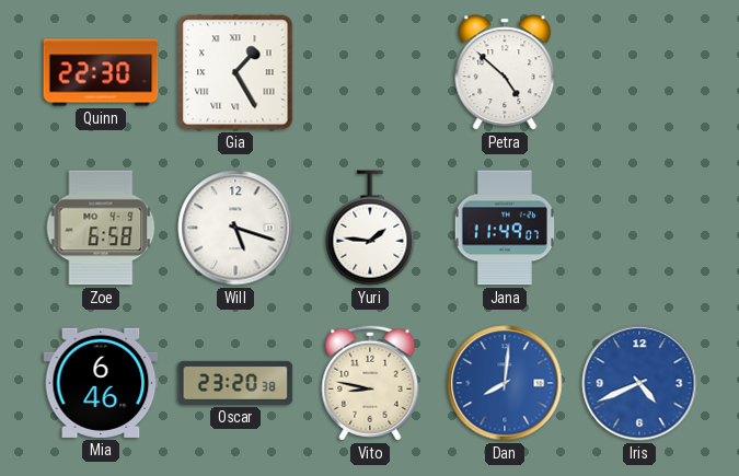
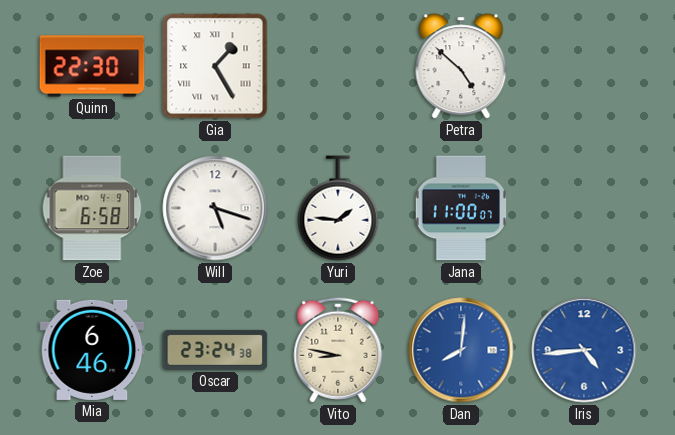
Jana: 11:49 -> 11:00 (460, 208)
Oscar: 23:20 -> 23:24 (215, 350)
Iris: 4:41 -> 4:44 (584, 350)
